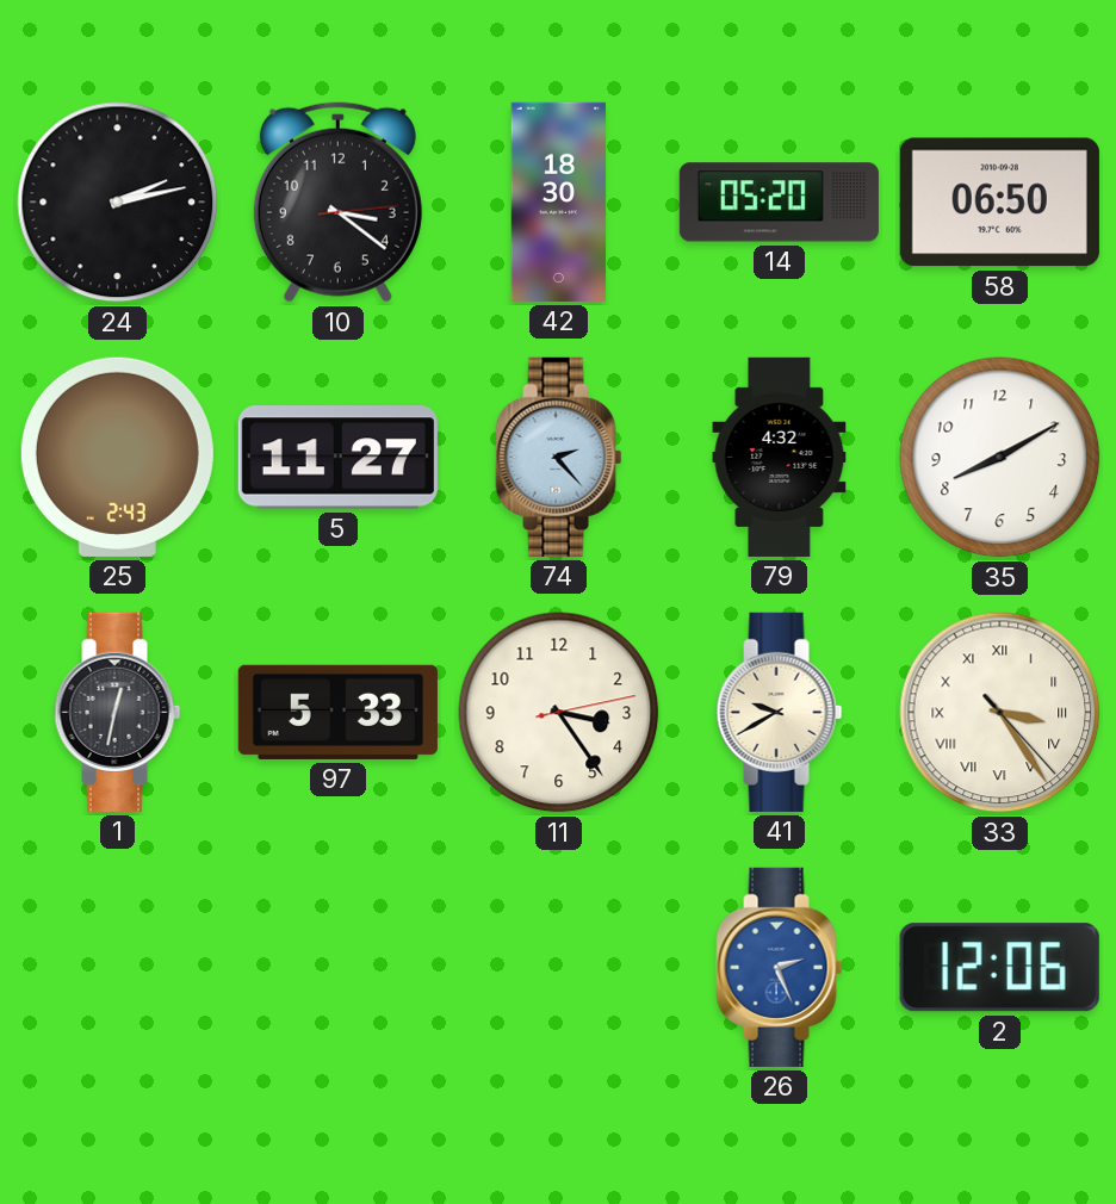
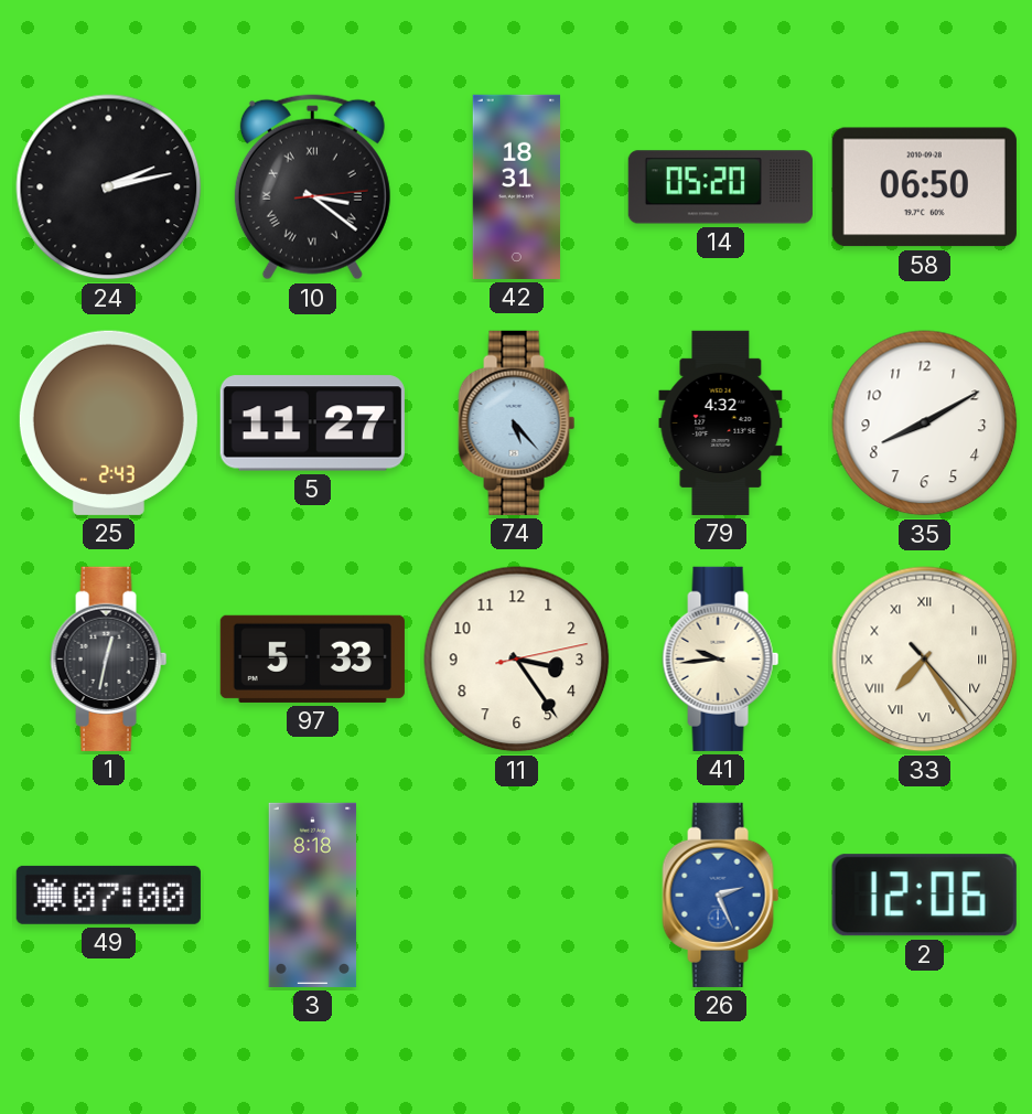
10 numerals: Arabic -> Roman (312, 188)
42: 18:30 -> 18:31 (516, 186)
74: 2:23 -> 5:23 (517, 422)
41: 9:40 -> 9:44 (721, 658)
33: 3:24 -> 7:24 (925, 660)
49: none -> 07:00 (108, 895)
3: none -> 8:18 (313, 895)
